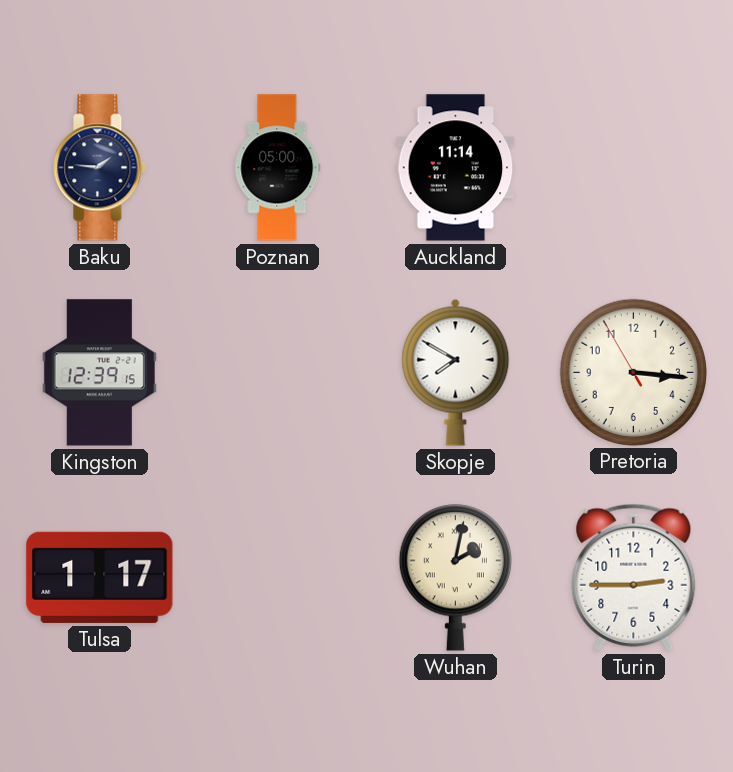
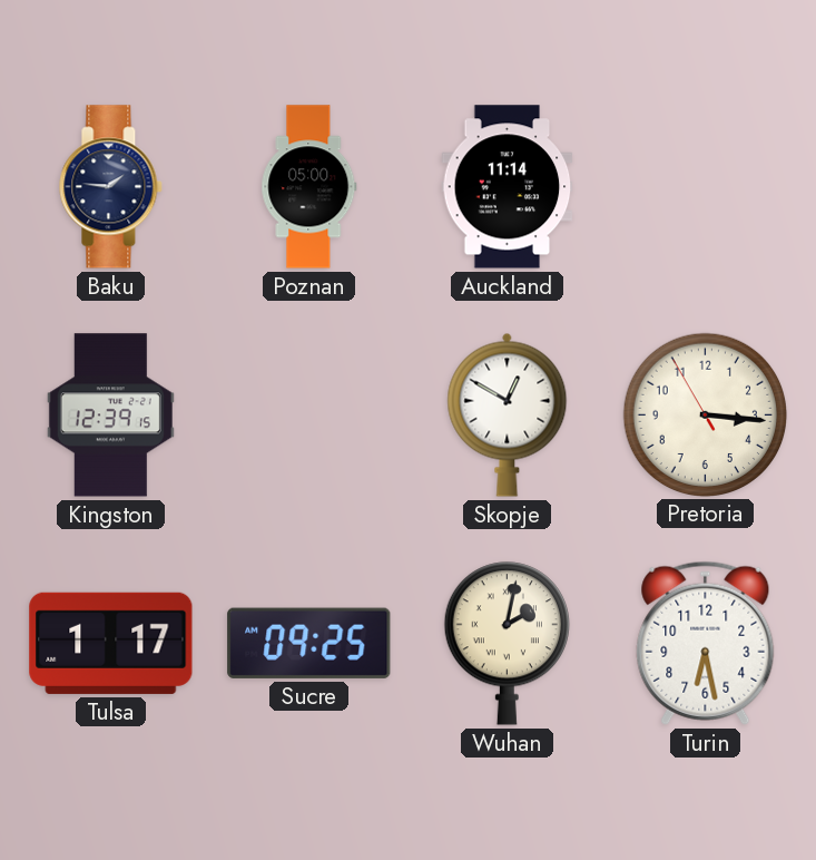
Skopje: 7:50 -> 12:50 (508, 414)
Sucre: none -> 09:25 (309, 643)
Turin: 2:45 -> 6:28 (706, 643)
